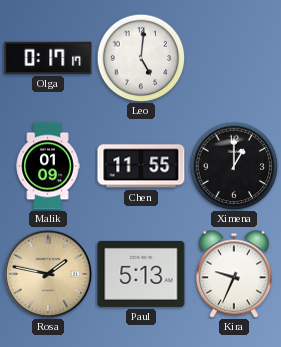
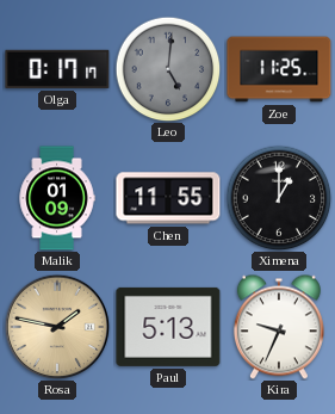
Leo dial: white -> grey (168, 69)
Zoe: none -> 11:25 (279, 69)
